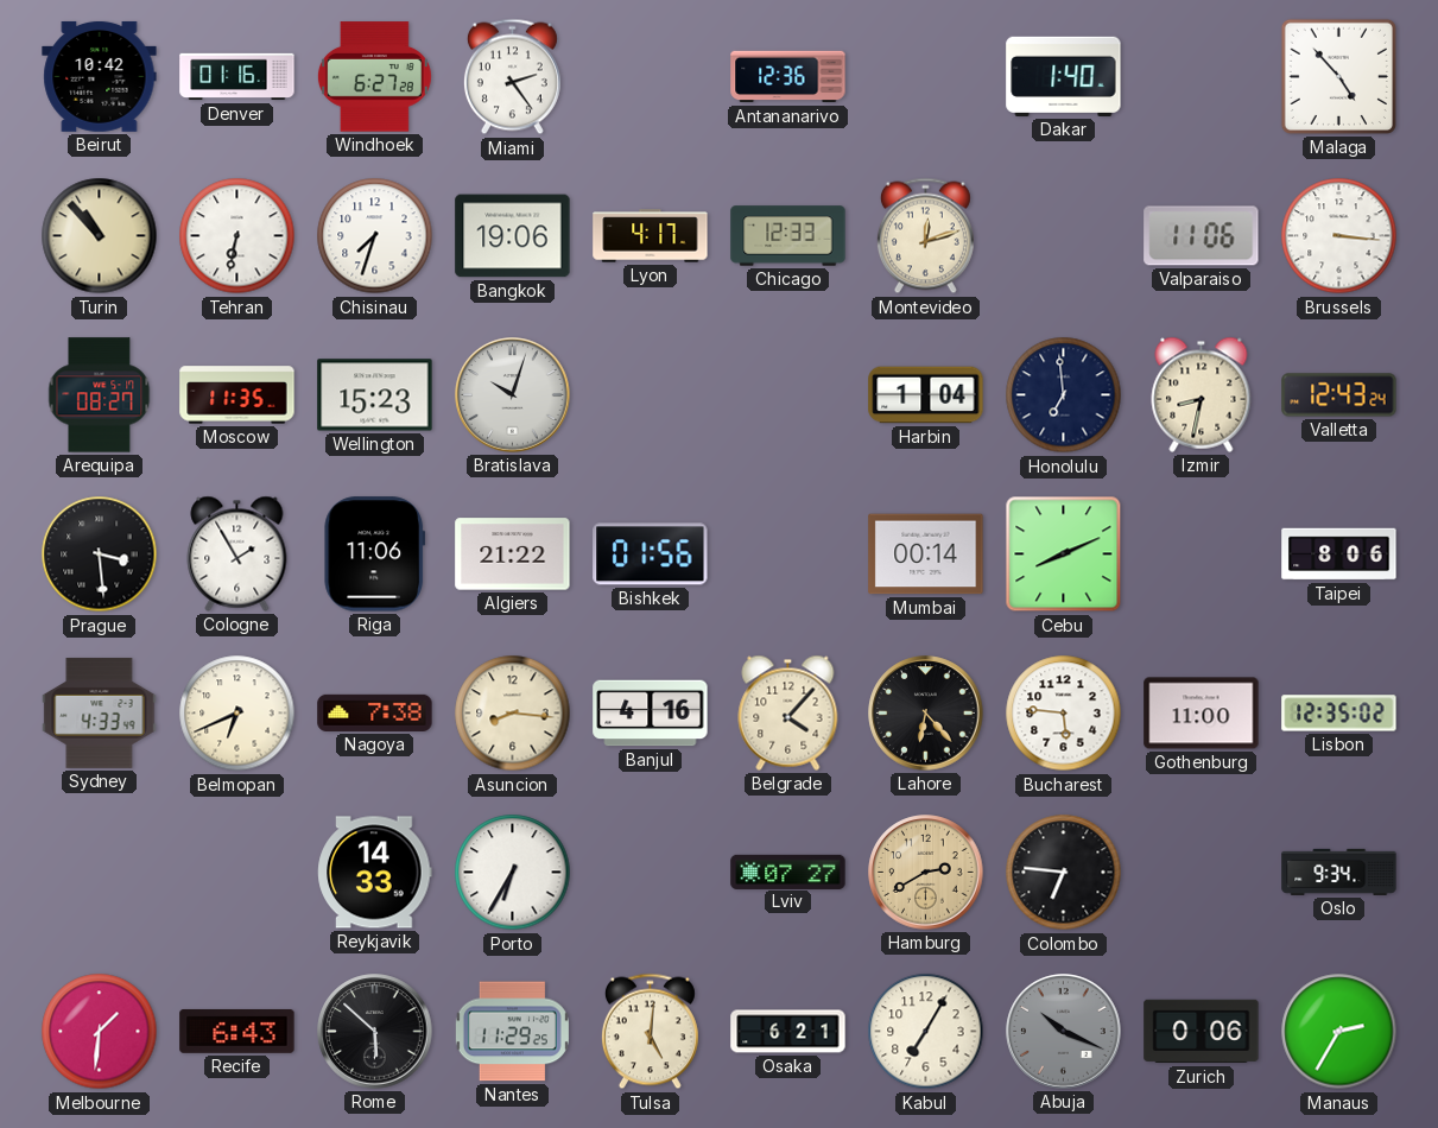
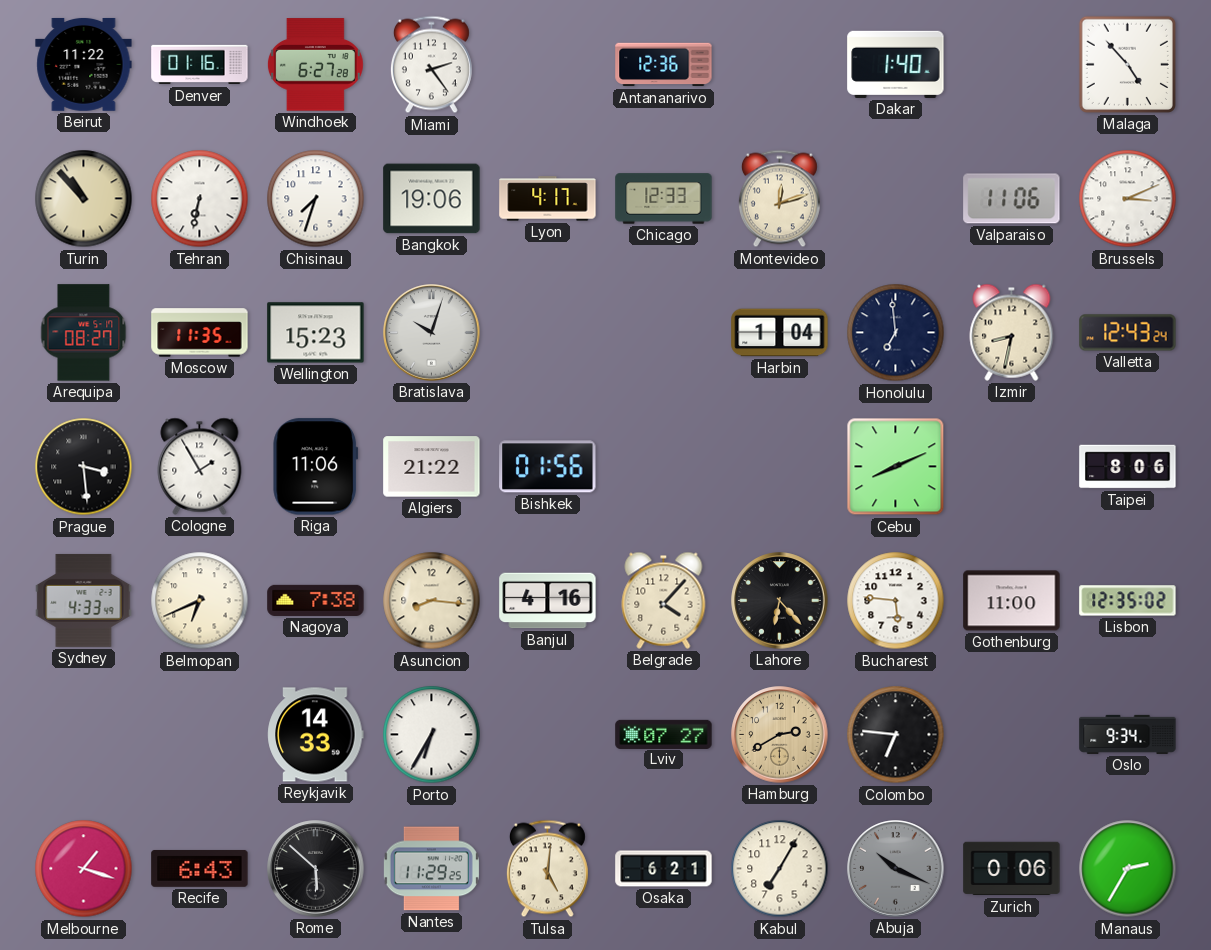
Beirut: 10:42 -> 11:22 (84, 64)
Brussels: 3:16 -> 3:11 (1128, 199)
Mumbai: 00:14 -> none (926, 555)
Melbourne: 1:31 -> 1:18 (84, 869)
